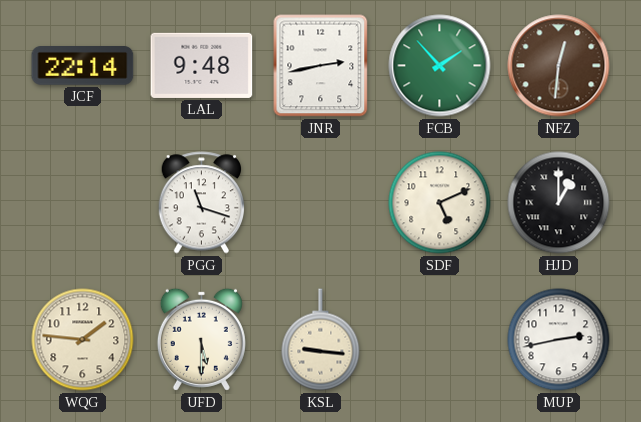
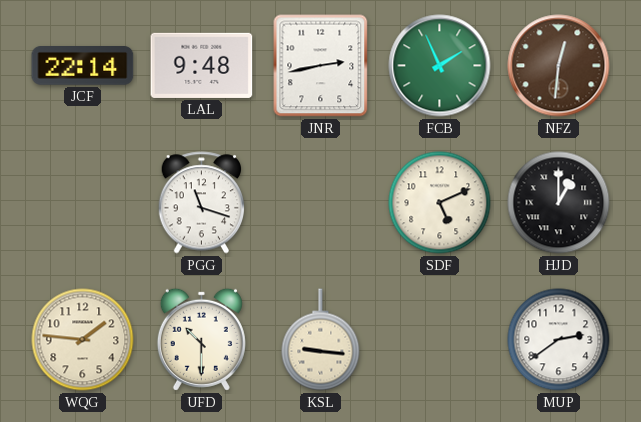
FCB: 1:53 -> 1:56 (440, 66)
UFD: 5:30 -> 10:30 (201, 339)
MUP: 2:43 -> 2:39 (559, 340)
